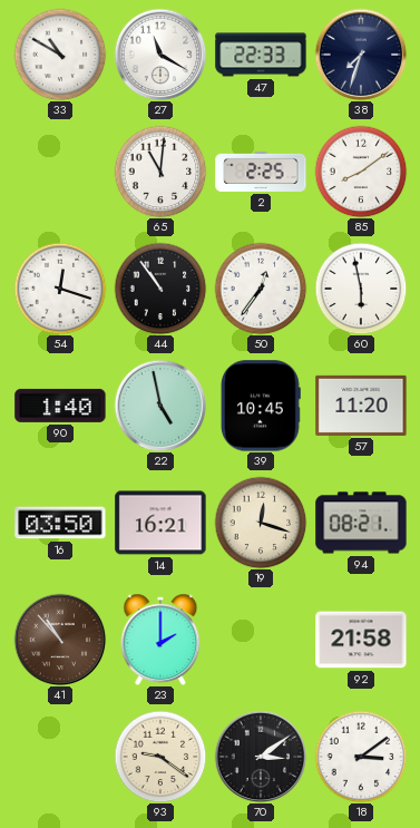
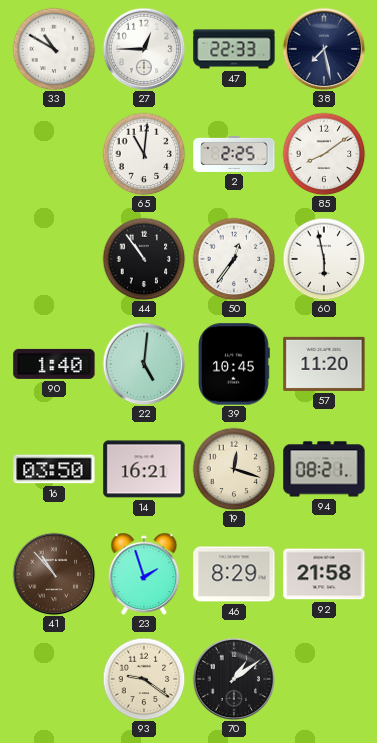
27: 11:20 -> 12:45 (144, 49)
38: 7:33 -> 7:28 (324, 49)
54: 12:18 -> none (60, 289)
22: 4:58 -> 5:01 (144, 364)
23: 2:00 -> 1:57 (144, 573)
46: none -> 8:29 (234, 574)
70: 3:09 -> 1:09 (234, 679)
18: 3:09 -> none (361, 757)
